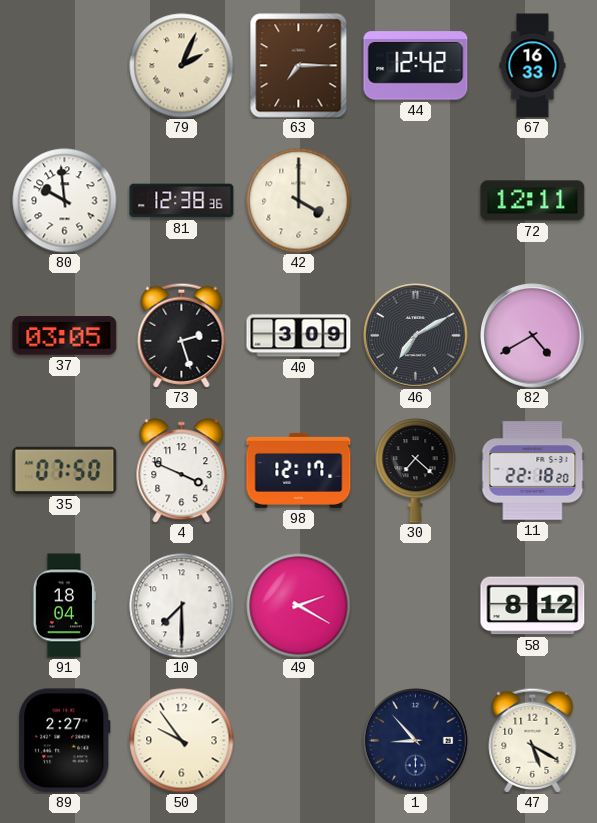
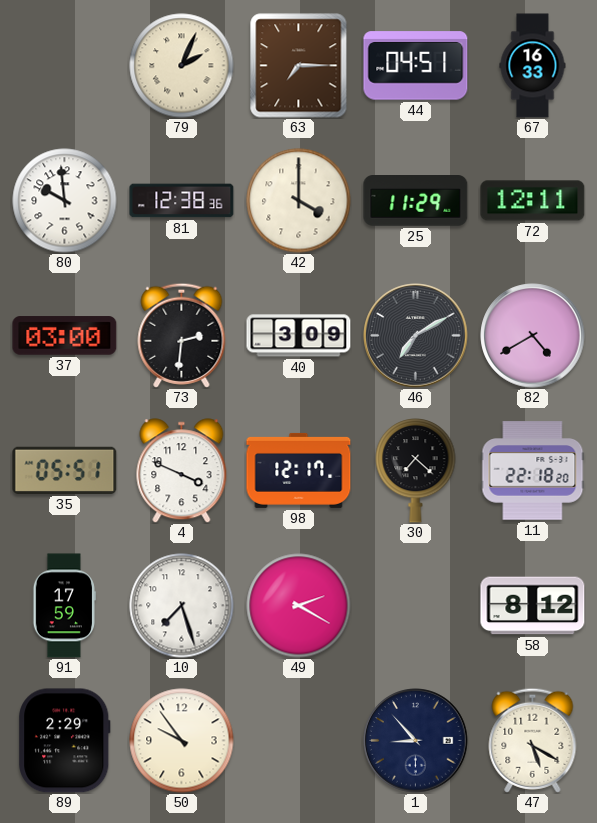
44: 12:42 -> 04:51 (416, 66)
25: none -> 11:29 (416, 201)
37: 03:05 -> 03:00 (65, 336)
73: 2:27 -> 2:31 (182, 335)
35: 07:50 -> 05:51 (65, 470)
91: 18:04 -> 17:59 (64, 606)
10: 7:30 -> 7:27 (182, 606)
89: 2:27 -> 2:29 (65, 741)
